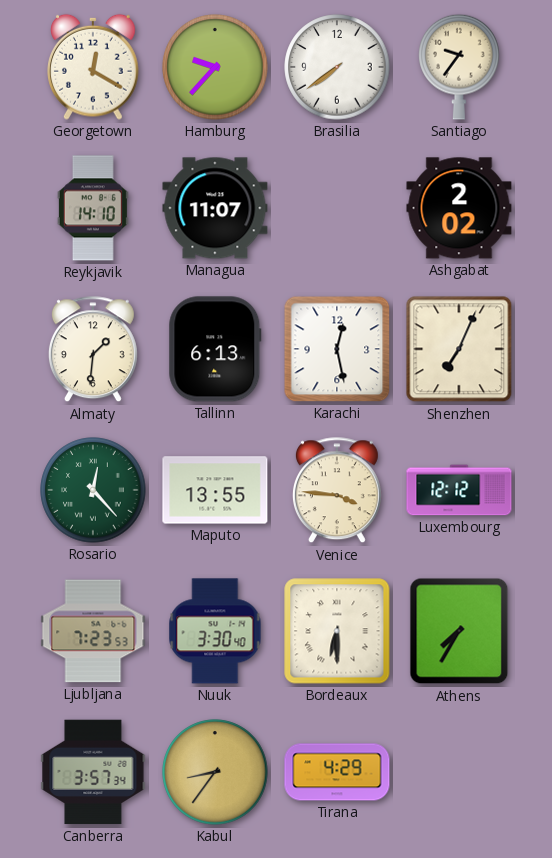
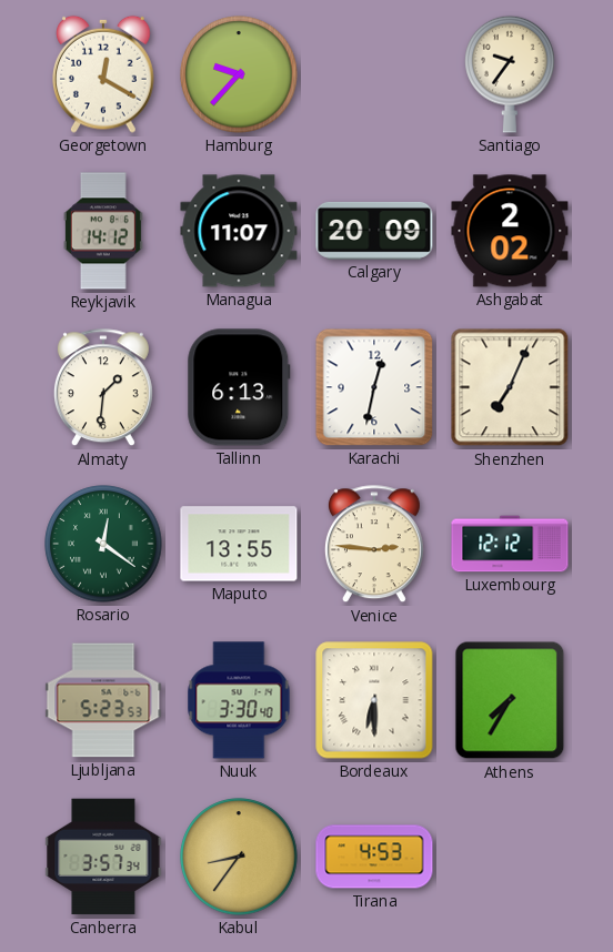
Brasilia: 7:39 -> none (337, 67)
Reykjavik: 14:10 -> 14:12 (103, 231)
Calgary: none -> 20:09 (374, 231)
Karachi: 12:28 -> 12:32 (374, 387)
Rosario: 12:23 -> 12:21 (103, 544)
Venice: 3:46 -> 2:46 (374, 545)
Ljubljana: 7:23 -> 5:23 (103, 700)
Tirana: 4:29 -> 4:53 (374, 857)
